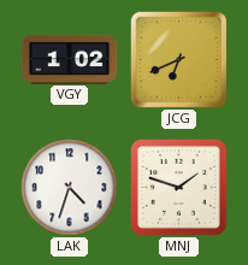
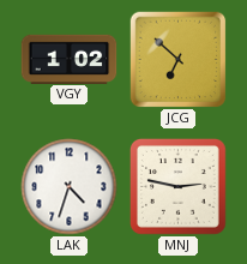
JCG: 6:41 -> 6:52 (177, 59)
MNJ: 1:48 -> 2:47 (177, 186)
